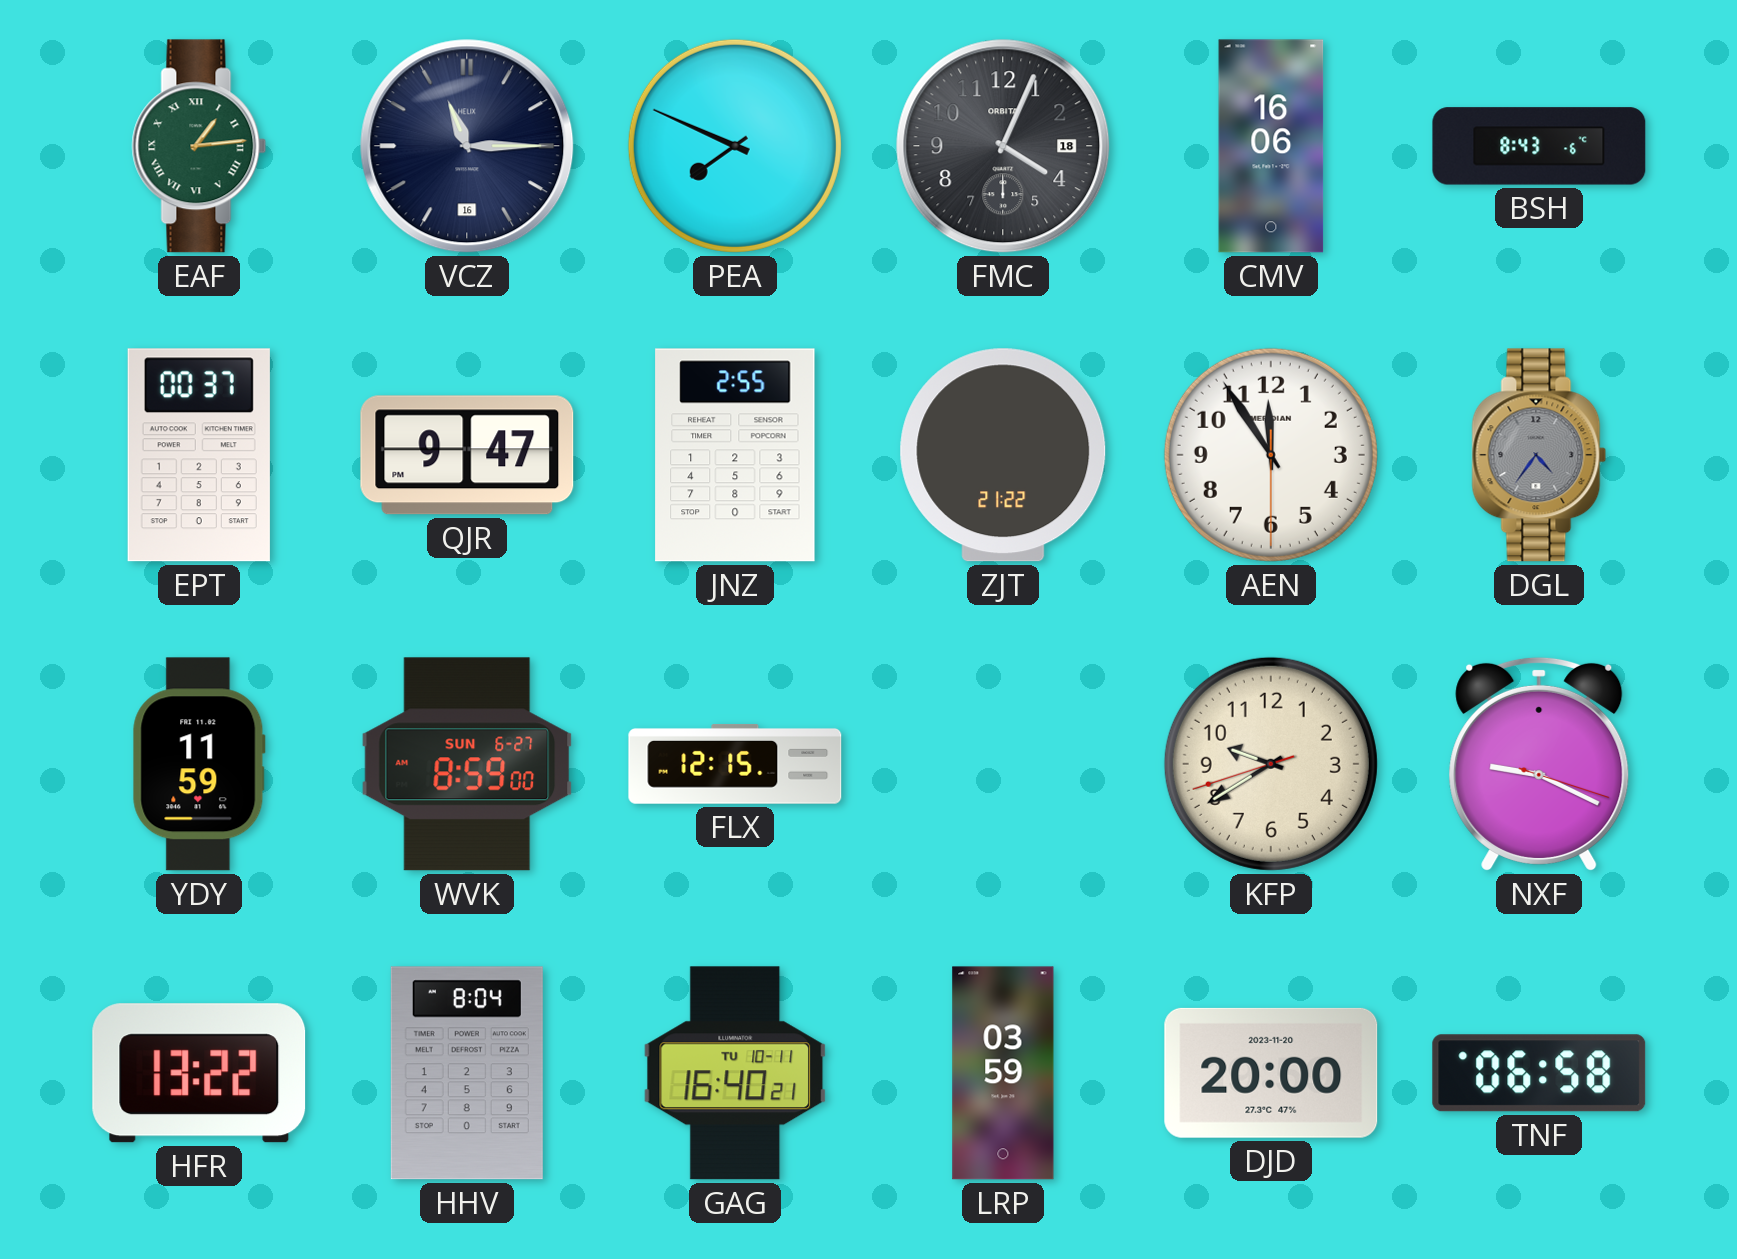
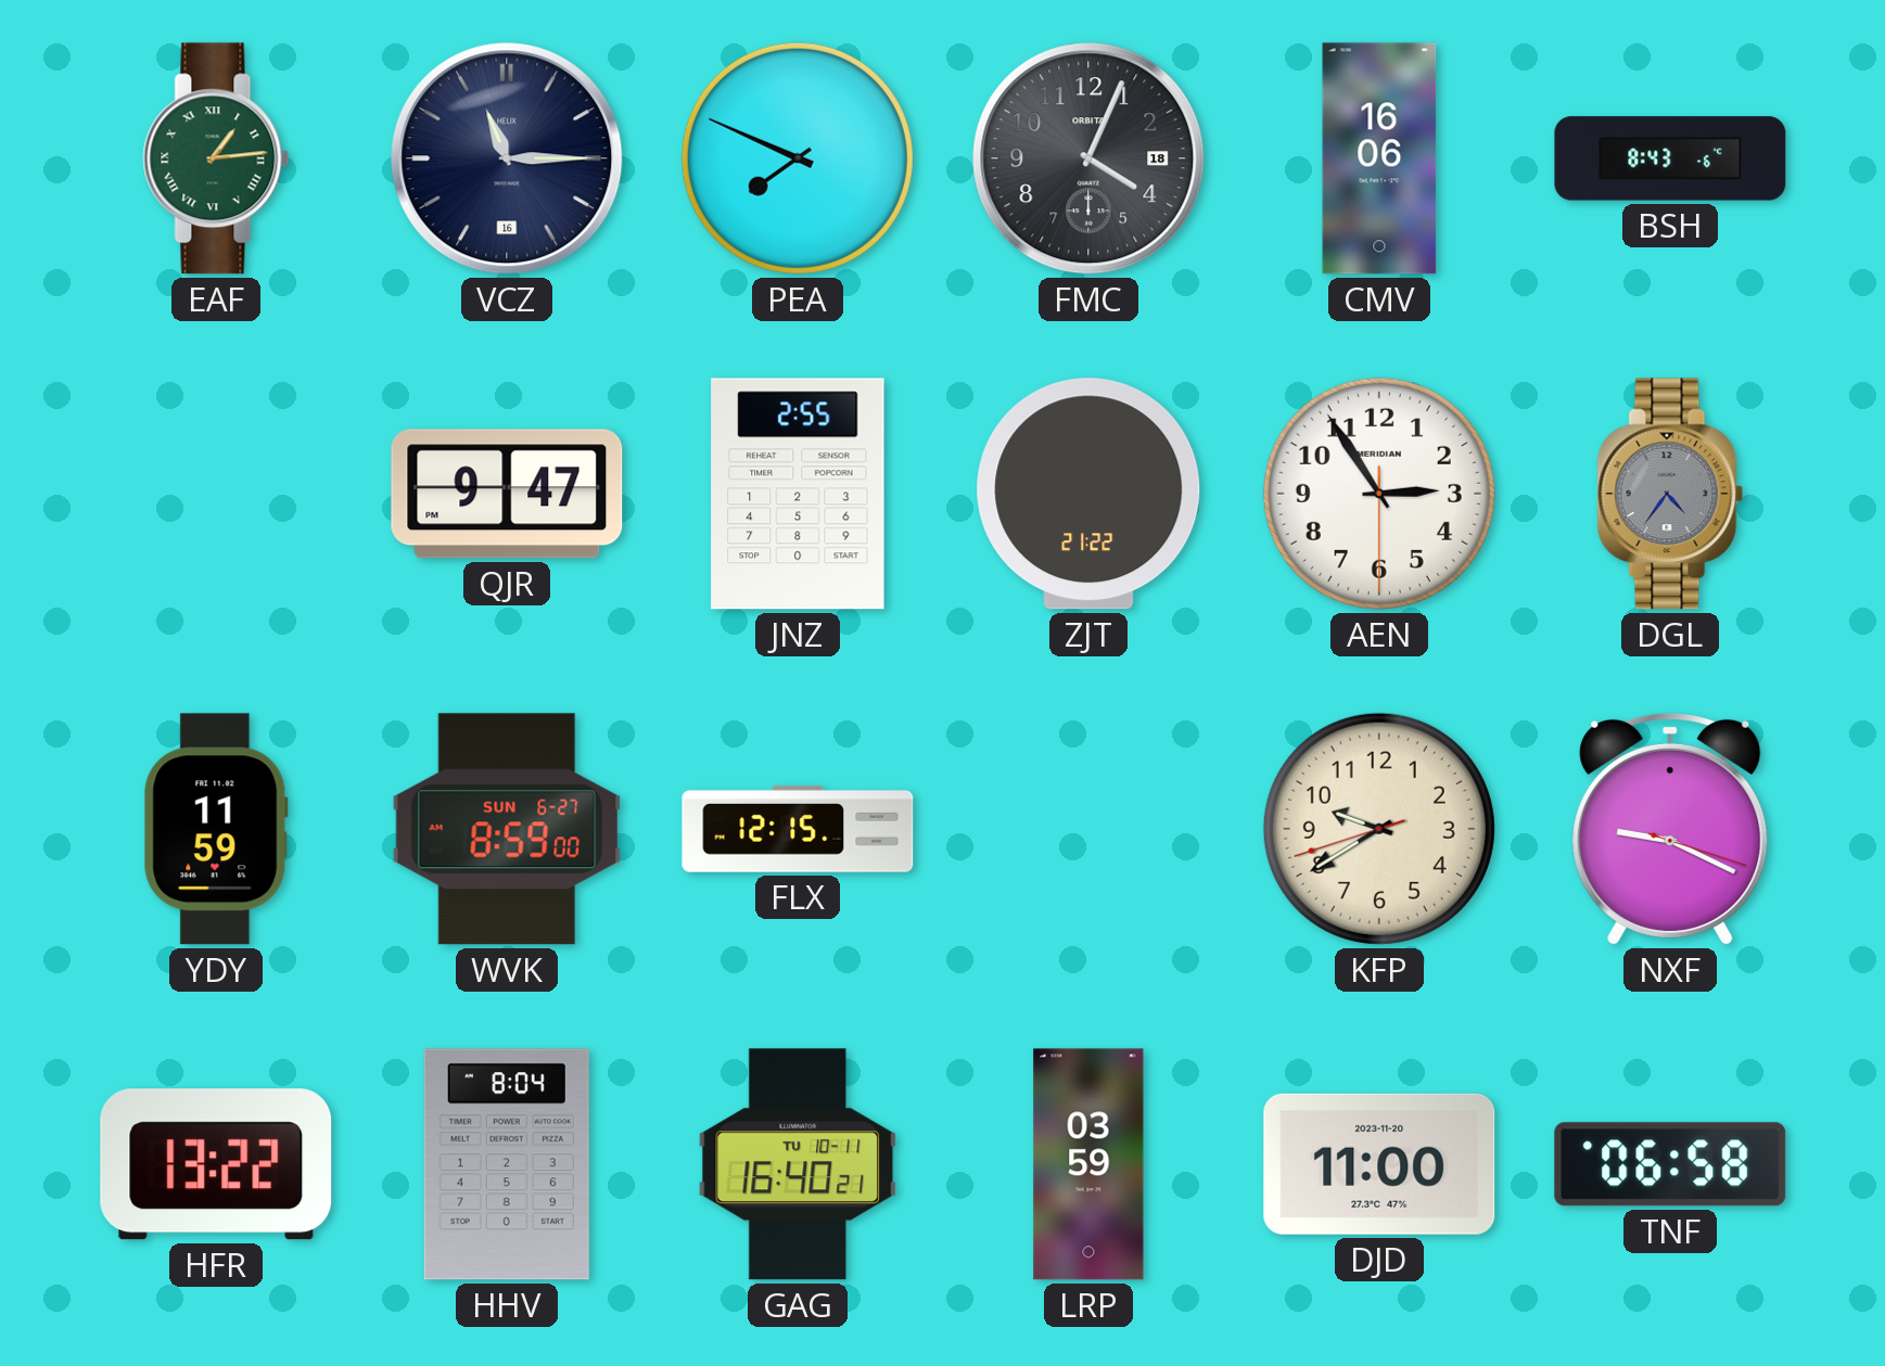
EPT: 00:37 -> none (199, 455)
AEN: 11:54 -> 2:54 (1379, 494)
DJD: 20:00 -> 11:00 (1379, 1164)
